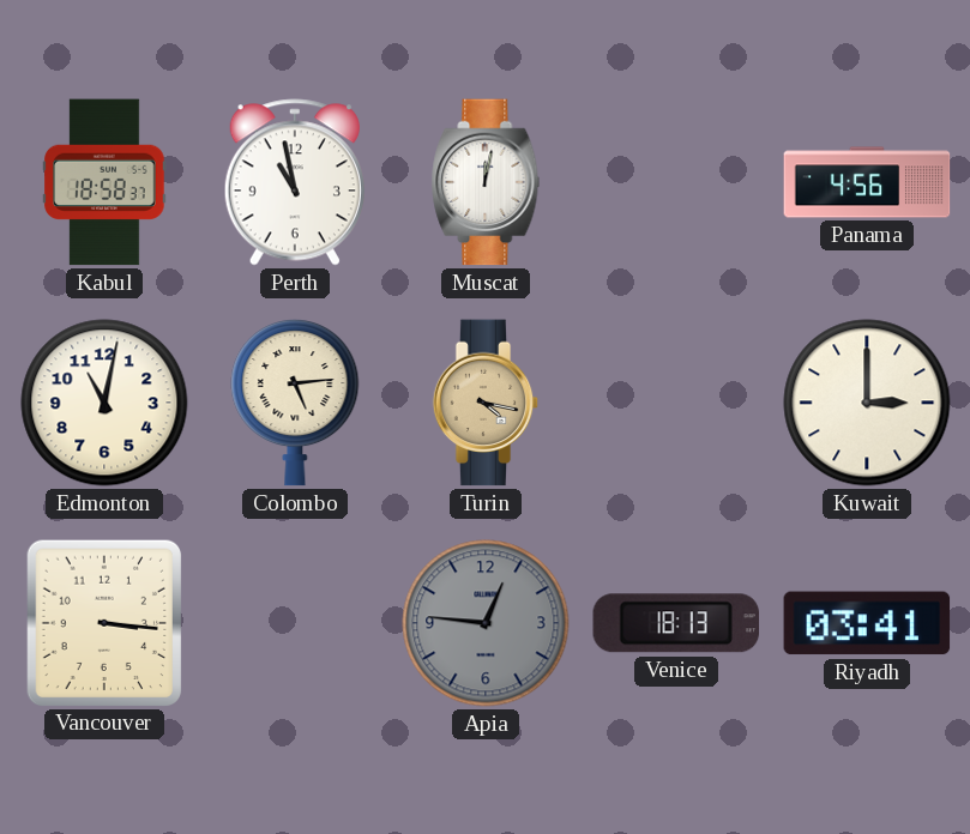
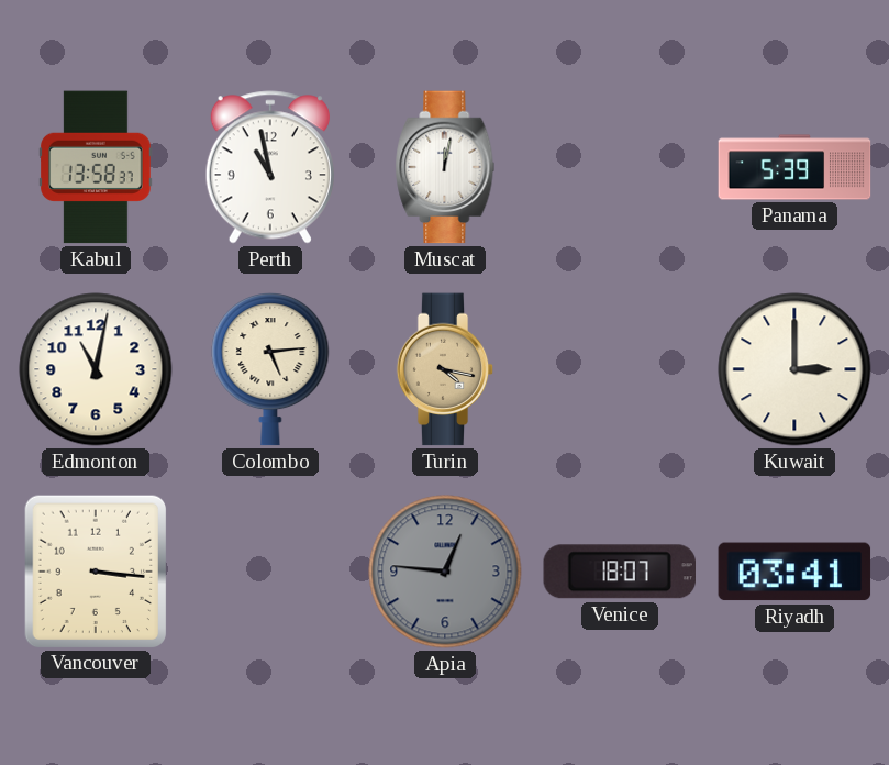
Kabul: 18:58 -> 13:58 (96, 167)
Panama: 4:56 -> 5:39 (794, 167)
Venice: 18:13 -> 18:07 (620, 572)
